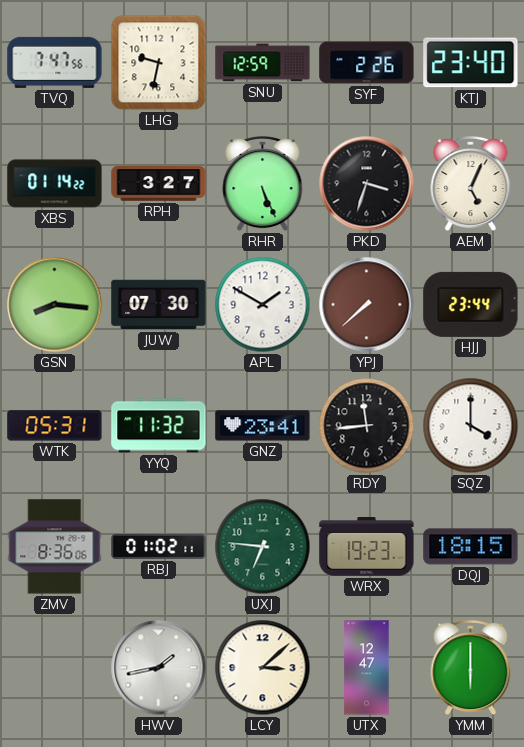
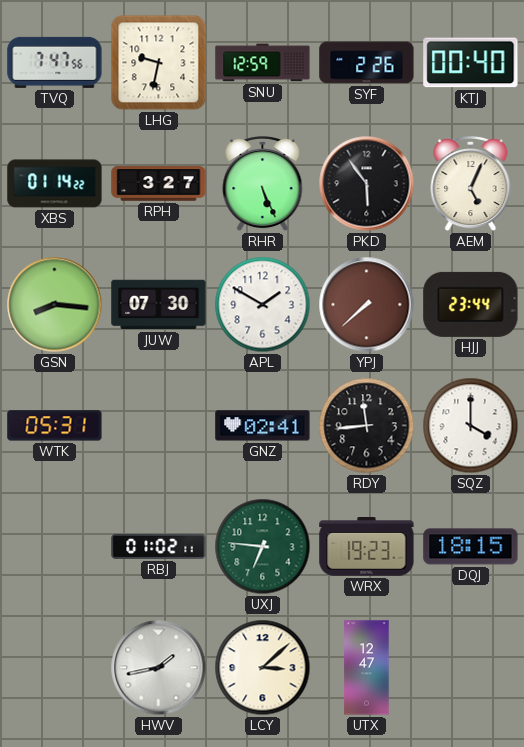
KTJ: 23:40 -> 00:40 (471, 63)
PKD: 3:33 -> 5:54 (367, 184)
YYQ: 11:32 -> none (159, 426)
GNZ: 23:41 -> 02:41 (263, 426)
ZMV: 8:36 -> none (55, 547)
YMM: 6:00 -> none (471, 668)
